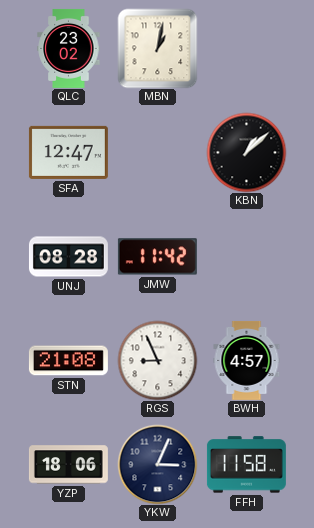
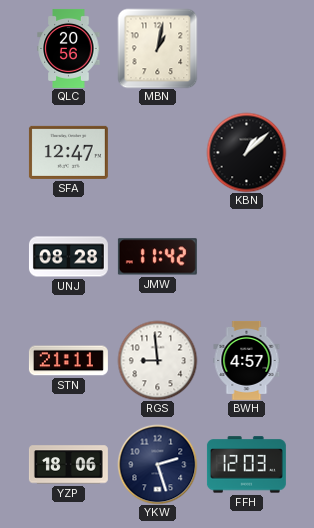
QLC: 23:02 -> 20:56 (69, 48)
STN: 21:08 -> 21:11 (68, 361)
RGS: 8:56 -> 8:59 (157, 360)
YKW: 3:04 -> 2:27 (157, 464)
FFH: 11:58 -> 12:03 (246, 465)
